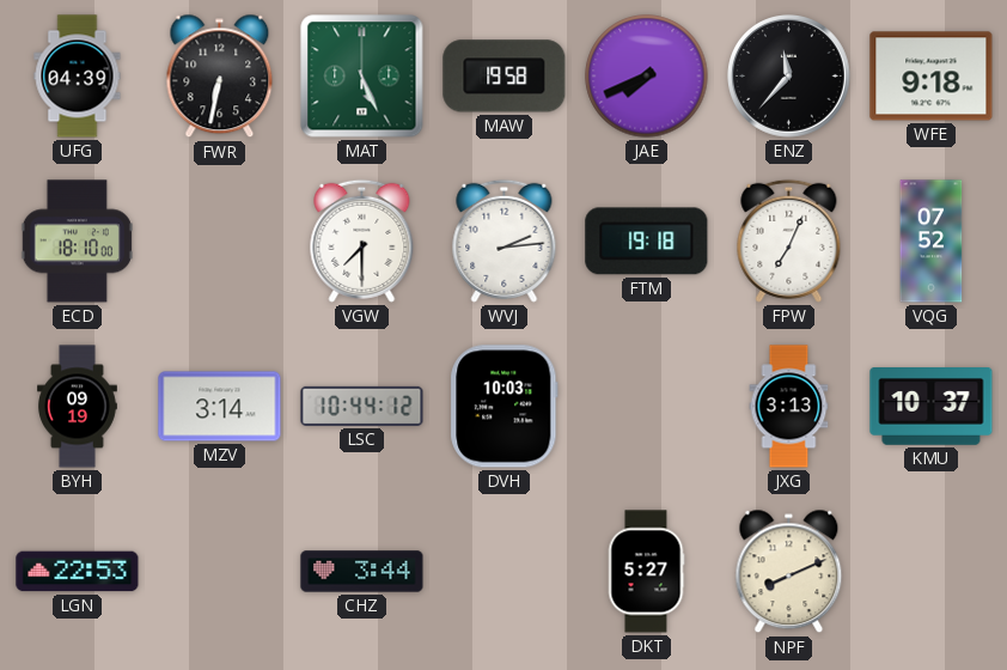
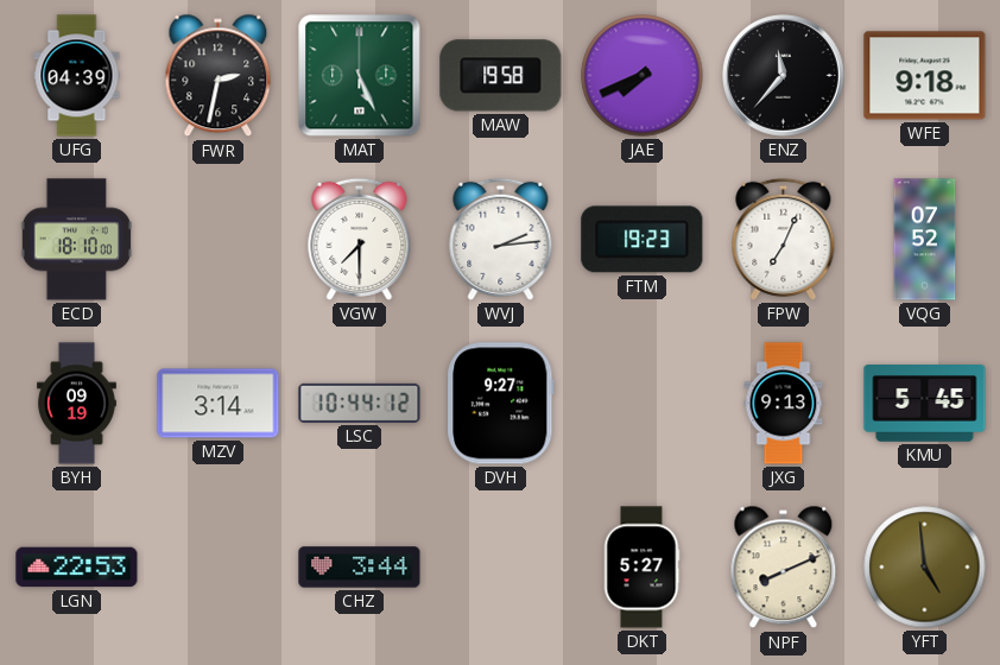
FWR: 6:32 -> 2:32 (219, 76)
FTM: 19:18 -> 19:23 (643, 240)
DVH: 10:03 -> 9:27 (501, 404)
JXG: 3:13 -> 9:13 (784, 404)
KMU: 10:37 -> 5:45 (925, 404)
YFT: none -> 4:59 (925, 568)
